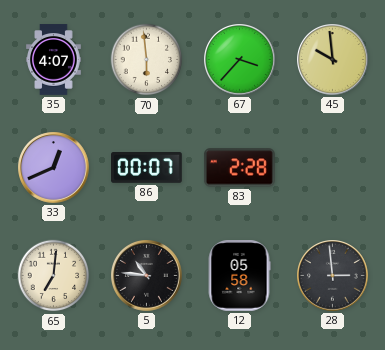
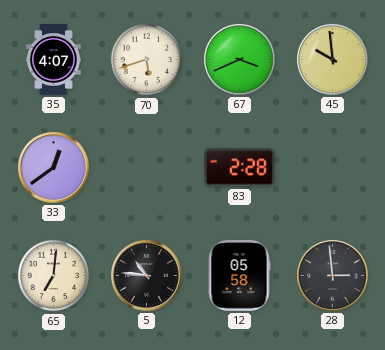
70: 5:59 -> 5:42 (147, 60)
67: 3:37 -> 3:41 (240, 60)
33: 12:41 -> 12:39 (54, 168)
86: 00:07 -> none (147, 168)
